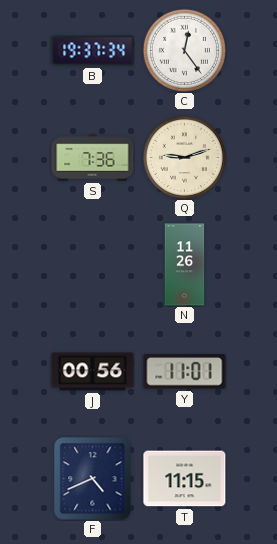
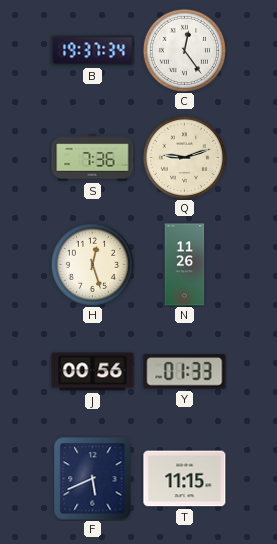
H: none -> 12:27 (92, 264)
Y: 11:01 -> 01:33 (185, 372)
F: 4:41 -> 5:41 (93, 479)
